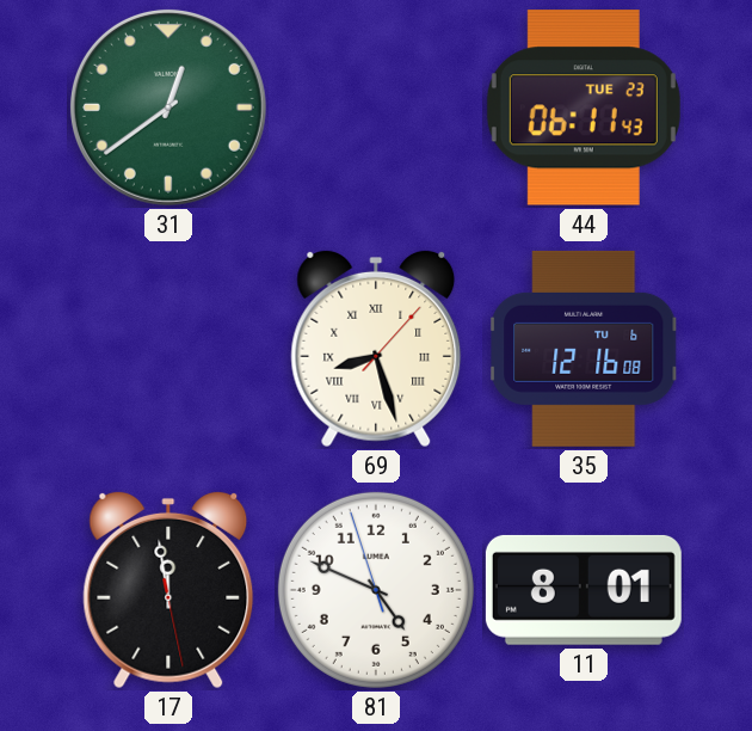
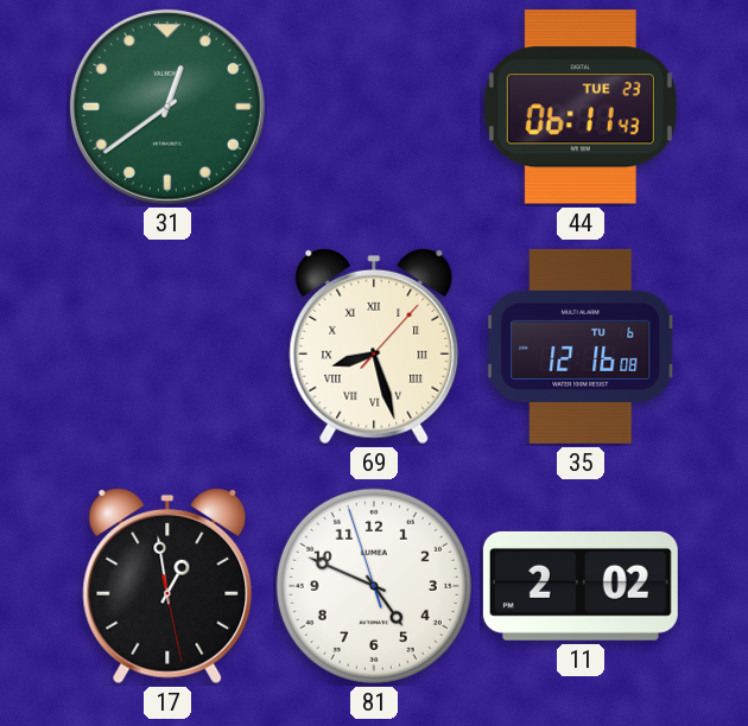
17: 11:58 -> 12:58 (167, 586)
11: 8:01 -> 2:02 (581, 586)
